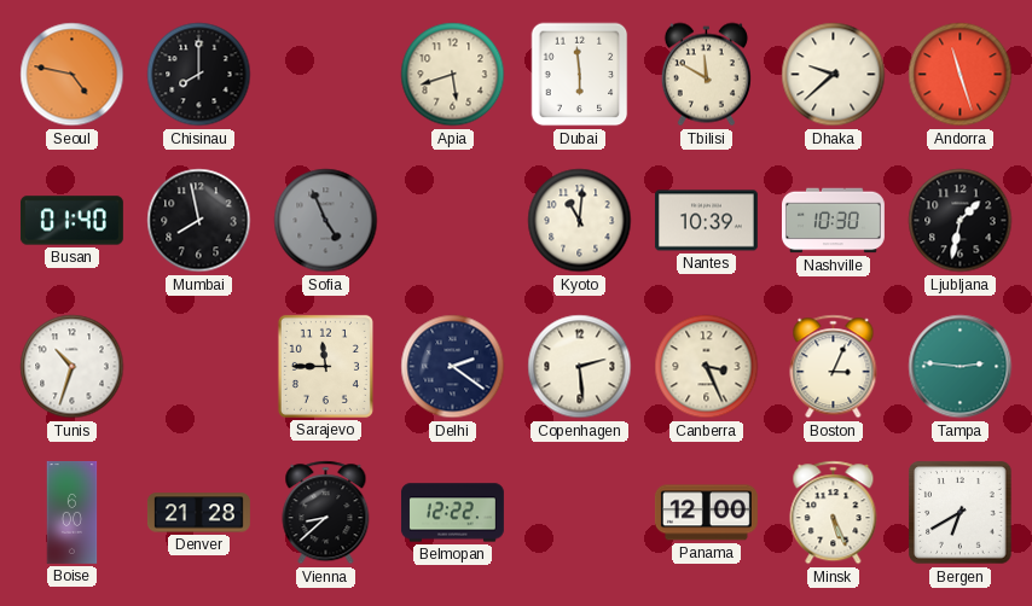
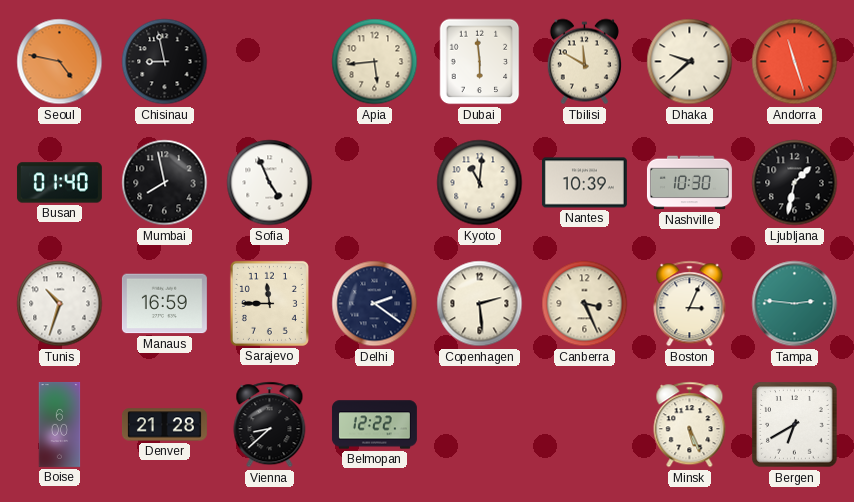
Chisinau: 8:00 -> 8:58 (165, 62)
Apia: 5:42 -> 5:44 (375, 62)
Sofia dial: grey -> white (270, 183)
Manaus: none -> 16:59 (164, 304)
Panama: 12:00 -> none (706, 513)
